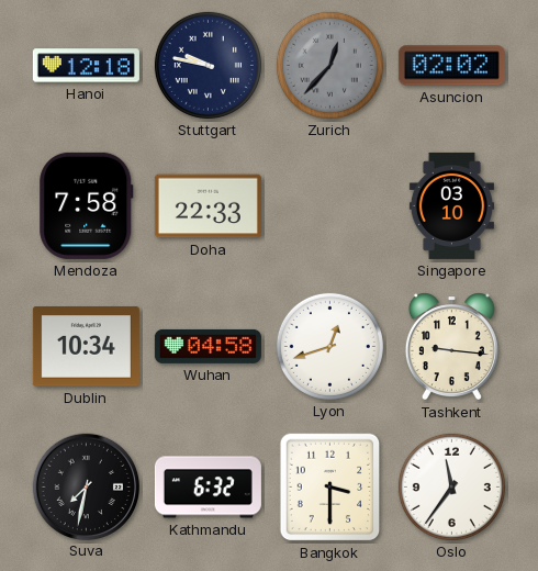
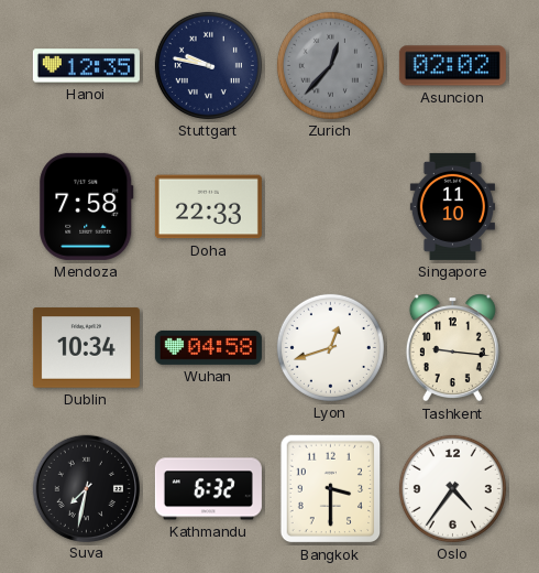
Hanoi: 12:18 -> 12:35 (86, 66)
Singapore: 03:10 -> 11:10 (452, 206)
Oslo: 11:36 -> 4:36 (452, 488)
